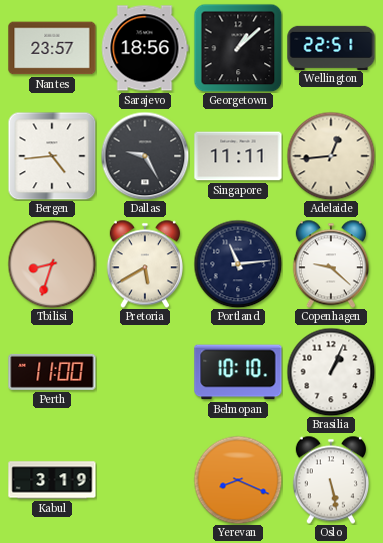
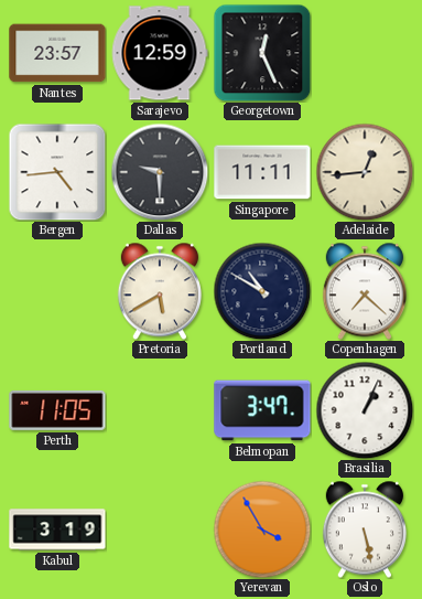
Sarajevo: 18:56 -> 12:59 (160, 53)
Georgetown: 1:08 -> 12:26 (262, 53)
Wellington: 22:51 -> none (331, 47)
Dallas: 9:25 -> 9:30 (160, 172)
Tbilisi: 8:33 -> none (52, 264)
Portland: 11:14 -> 10:50 (262, 291)
Copenhagen: 9:22 -> 7:22 (365, 291)
Perth: 11:00 -> 11:05 (57, 410)
Belmopan: 10:10 -> 3:47 (262, 410)
Yerevan: 8:19 -> 3:55 (262, 530)
